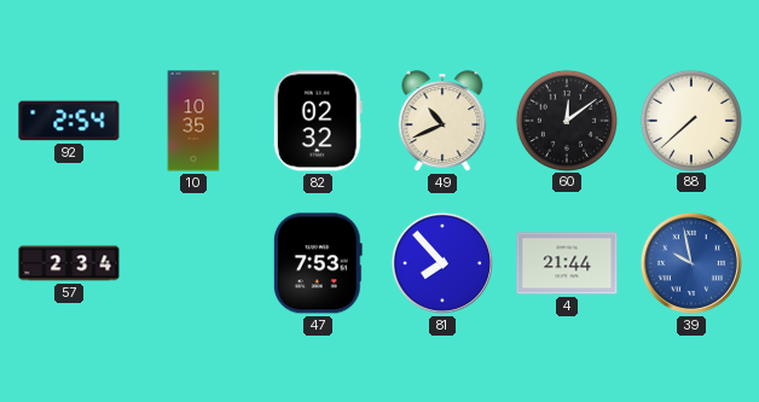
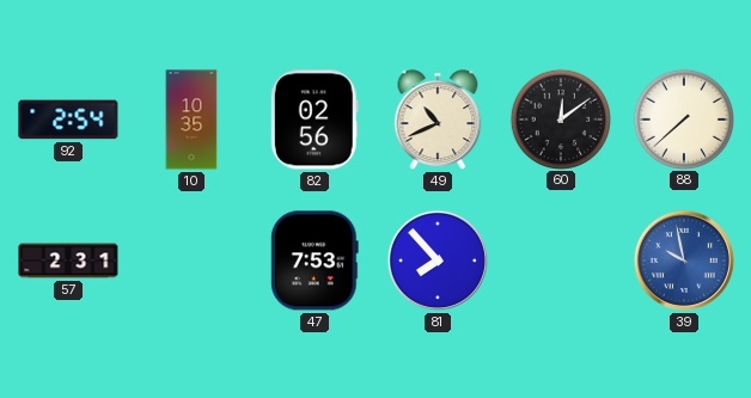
82: 02:32 -> 02:56 (315, 120)
57: 2:34 -> 2:31 (68, 261)
4: 21:44 -> none (567, 263)
